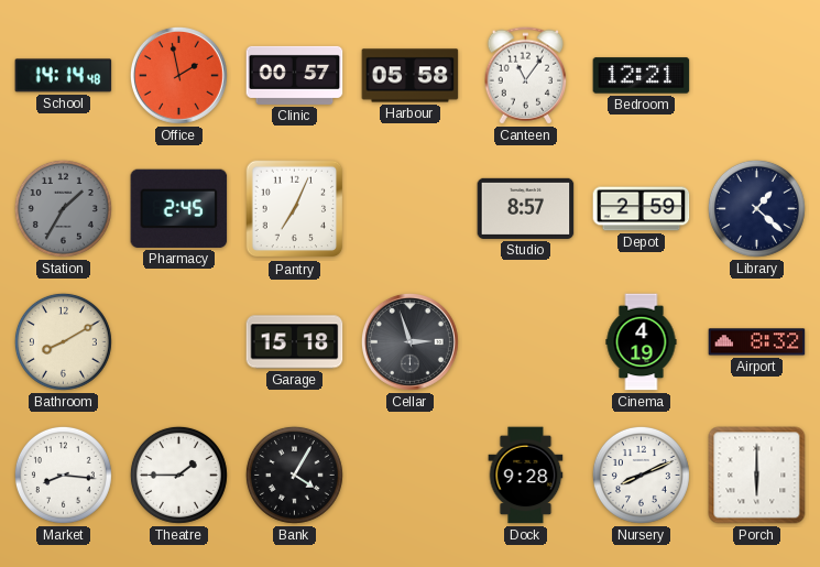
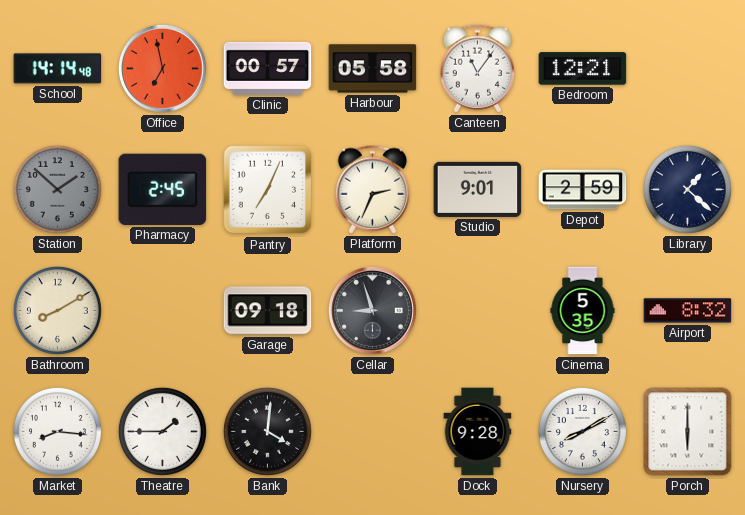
Office: 1:58 -> 6:58 (162, 68)
Station: 1:35 -> 1:52 (57, 189)
Platform: none -> 2:34 (373, 190)
Studio: 8:57 -> 9:01 (478, 189)
Garage: 15:18 -> 09:18 (268, 311)
Cellar: 2:57 -> 8:57 (372, 310)
Cinema: 4:19 -> 5:35 (583, 311)
Bank: 4:05 -> 4:01 (267, 431)
Nursery: 8:11 -> 8:10 (582, 431)
